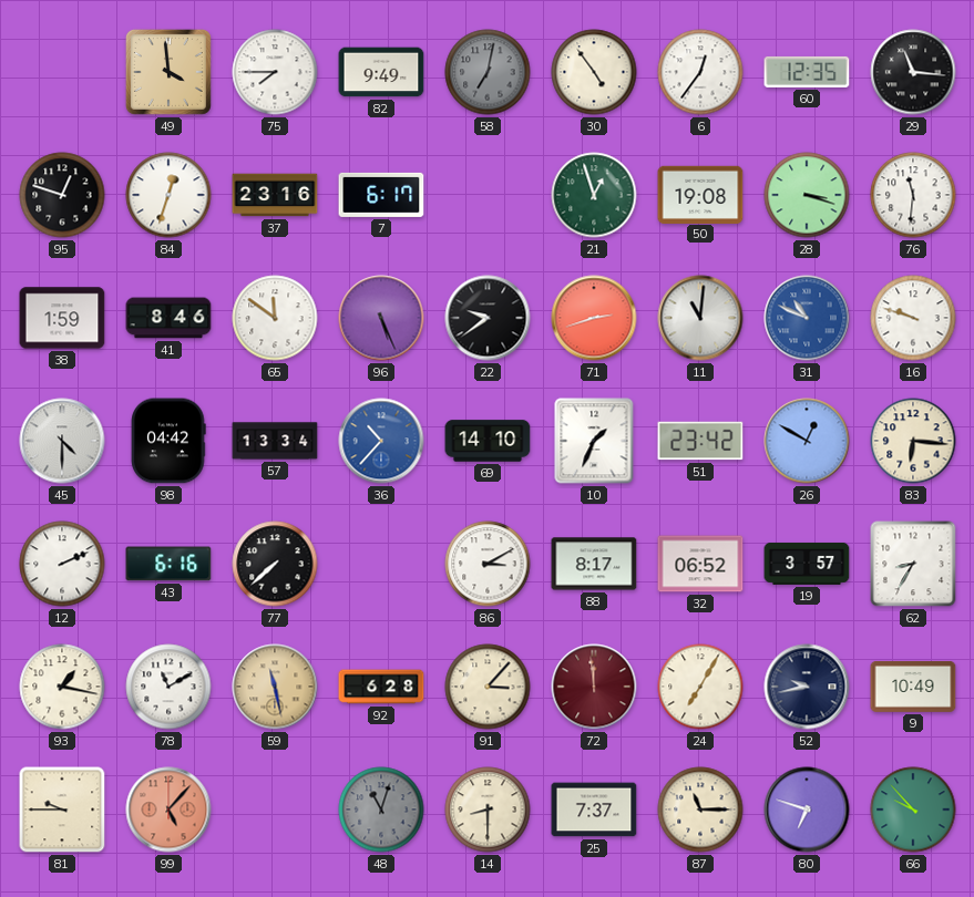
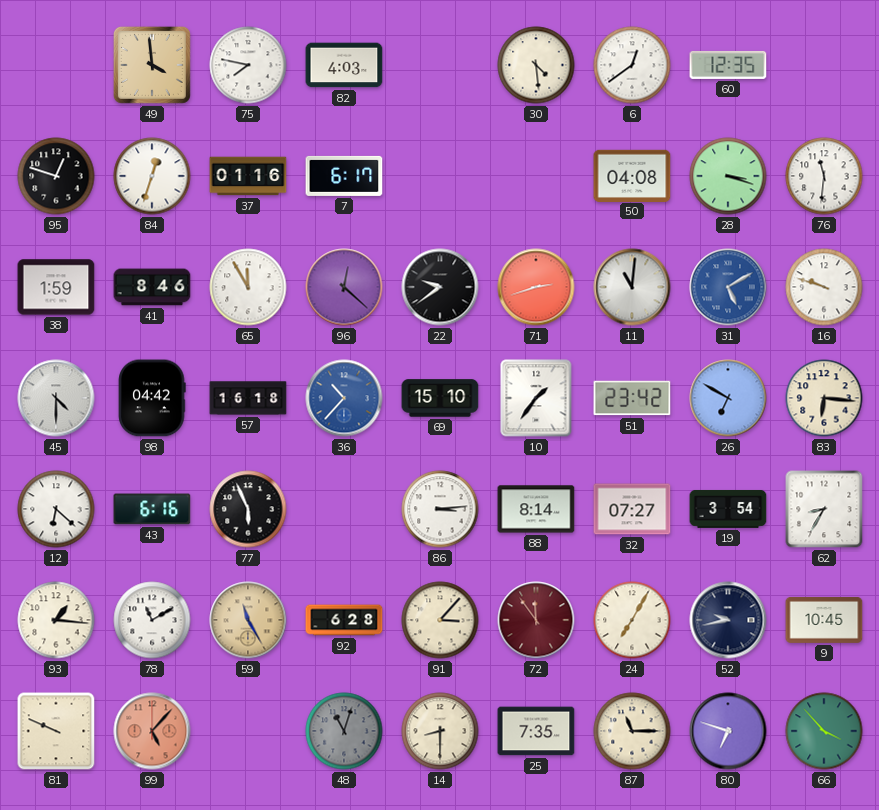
75: 7:45 -> 7:47 (248, 65)
82: 9:49 -> 4:03 (344, 65)
58: 7:02 -> none (488, 72)
30: 4:54 -> 4:29 (536, 65)
6: 12:36 -> 12:39 (632, 65)
29: 11:16 -> none (913, 72)
37: 23:16 -> 01:16 (248, 176)
21: 12:57 -> none (594, 195)
50: 19:08 -> 04:08 (632, 175)
65: 11:51 -> 11:55 (248, 287)
96: 5:26 -> 12:22 (344, 287)
31: 10:49 -> 5:10 (728, 287)
57: 13:34 -> 16:18 (248, 398)
69: 14:10 -> 15:10 (440, 398)
10: 1:34 -> 1:36 (536, 398)
26: 12:50 -> 6:50 (728, 398)
12: 2:11 -> 6:22 (56, 509)
77: 7:38 -> 5:56 (248, 509)
86: 3:10 -> 3:14 (440, 509)
88: 8:17 -> 8:14 (536, 509)
32: 06:52 -> 07:27 (632, 509)
19: 3:57 -> 3:54 (728, 509)
93: 1:17 -> 1:16 (56, 620)
59: 11:28 -> 11:25 (248, 620)
72: 11:59 -> 11:54 (536, 620)
9: 10:49 -> 10:45 (824, 620)
81: 9:45 -> 9:49 (56, 731)
25: 7:37 -> 7:35 (536, 731)
66: 9:53 -> 3:53 (824, 731)
